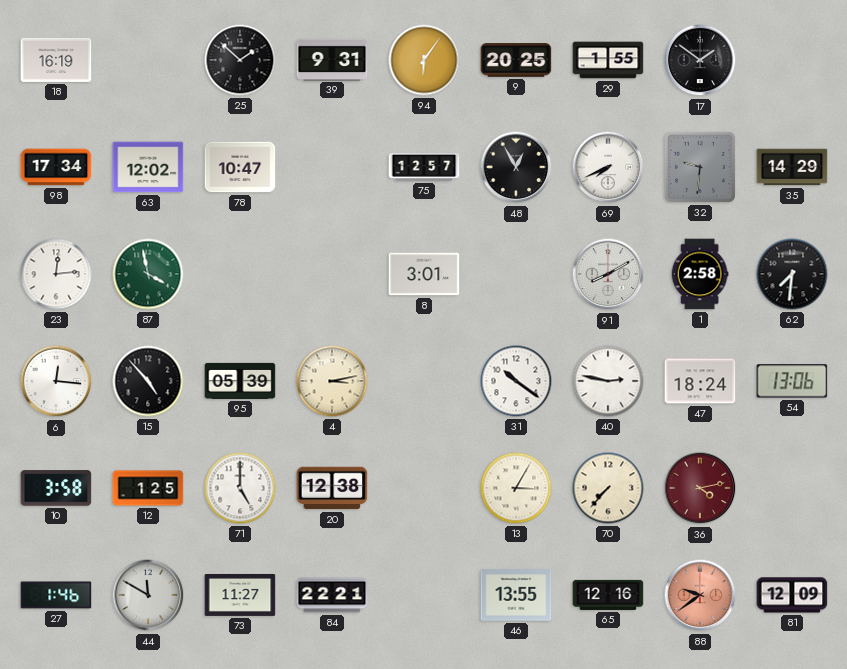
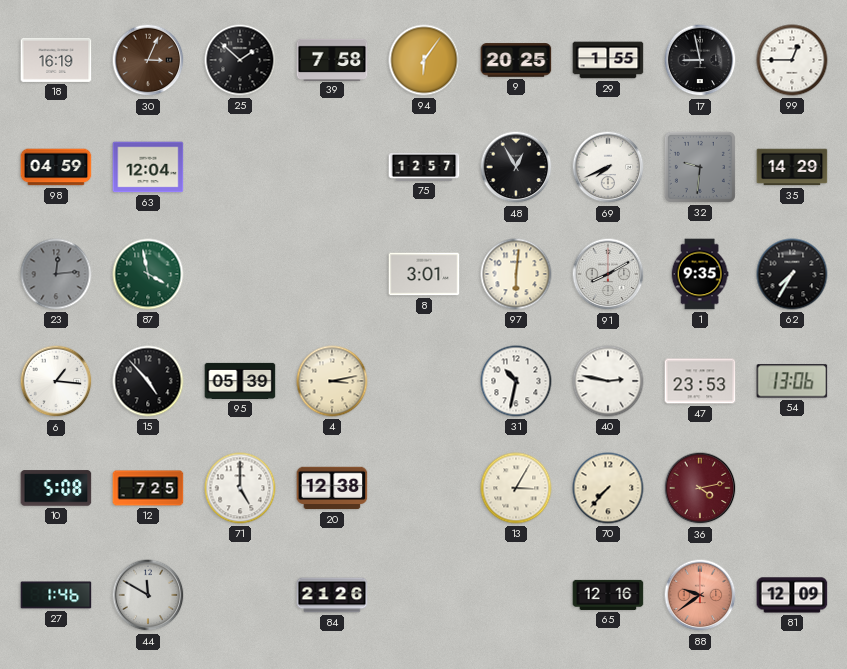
30: none -> 3:04 (148, 60)
39: 9:31 -> 7:58 (332, 59)
17: 1:51 -> 8:58 (700, 60)
99: none -> 12:45 (792, 60)
98: 17:34 -> 04:59 (56, 167)
63: 12:02 -> 12:04 (148, 167)
78: 10:47 -> none (240, 167)
23 dial: white -> grey (56, 274)
97: none -> 6:01 (516, 274)
1: 2:58 -> 9:35 (700, 274)
62: 7:31 -> 7:35 (792, 274)
6: 12:16 -> 1:16 (56, 381)
31: 10:21 -> 10:32 (516, 381)
47: 18:24 -> 23:53 (700, 381)
10: 3:58 -> 5:08 (56, 488)
12: 1:25 -> 7:25 (148, 488)
73: 11:27 -> none (240, 595)
84: 22:21 -> 21:26 (332, 595)
46: 13:55 -> none (516, 595)
